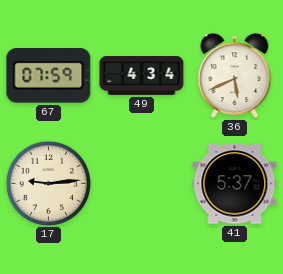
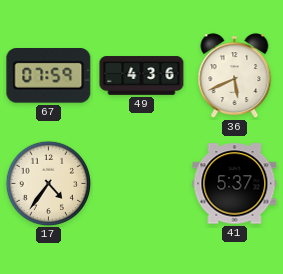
49: 4:34 -> 4:36 (142, 76)
17: 9:14 -> 4:36 (48, 183)
